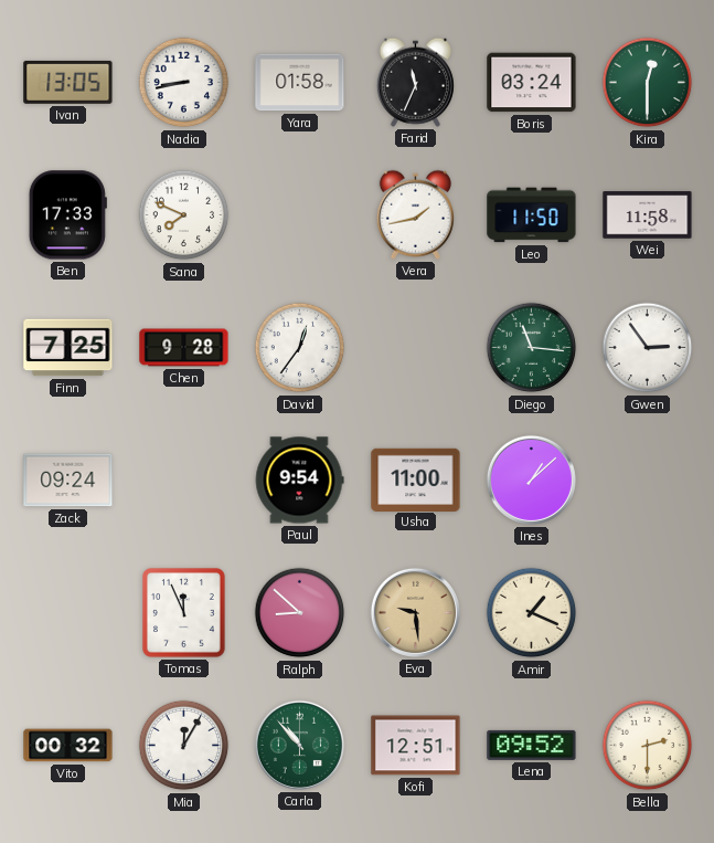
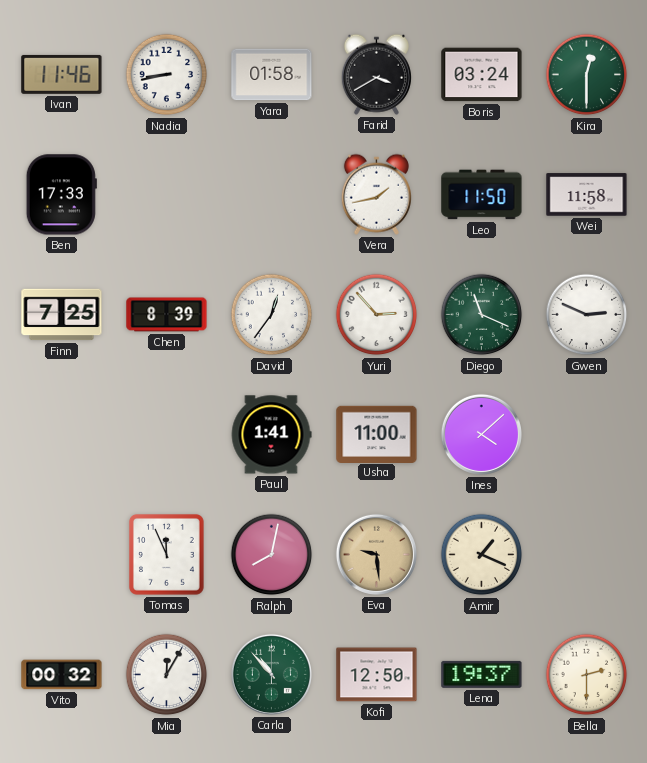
Ivan: 13:05 -> 11:46 (62, 74)
Farid: 11:34 -> 3:40 (376, 74)
Sana: 7:49 -> none (184, 215)
Chen: 9:28 -> 8:39 (167, 315)
Yuri: none -> 2:53 (377, 315)
Diego: 11:16 -> 11:19 (482, 315)
Gwen: 2:54 -> 2:49 (587, 315)
Zack: 09:24 -> none (68, 481)
Paul: 9:54 -> 1:41 (271, 435)
Ines: 1:08 -> 4:08 (481, 434)
Ralph: 8:52 -> 8:02 (272, 555)
Kofi: 12:51 -> 12:50 (377, 675)
Lena: 09:52 -> 19:37 (482, 674)
